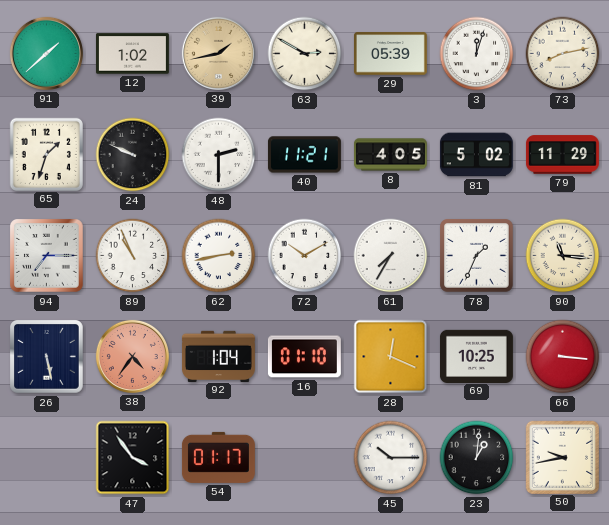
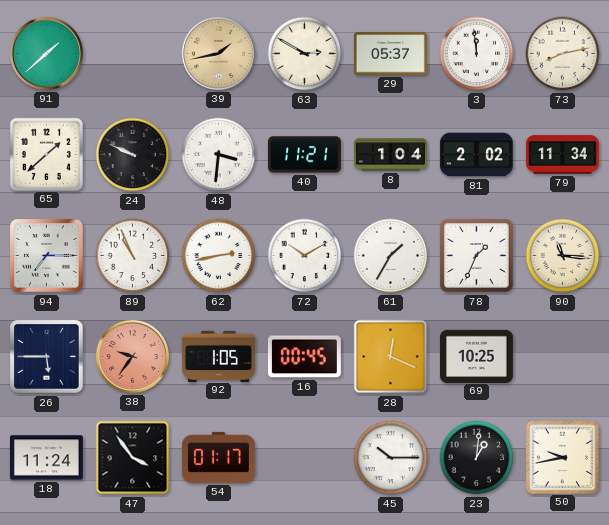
12: 1:02 -> none (132, 54)
29: 05:39 -> 05:37 (390, 54)
3: 12:03 -> 11:59 (477, 54)
65: 1:33 -> 1:38 (46, 154)
48: 2:30 -> 3:31 (219, 155)
8: 4:05 -> 1:04 (390, 155)
81: 5:02 -> 2:02 (476, 155)
79: 11:29 -> 11:34 (562, 155)
61: 7:35 -> 1:35 (391, 256)
26: 5:28 -> 5:45 (47, 357)
38: 4:36 -> 9:36 (132, 356)
92: 1:04 -> 1:05 (218, 356)
16: 01:10 -> 00:45 (304, 357)
66: 3:16 -> none (563, 357)
18: none -> 11:24 (46, 458)
